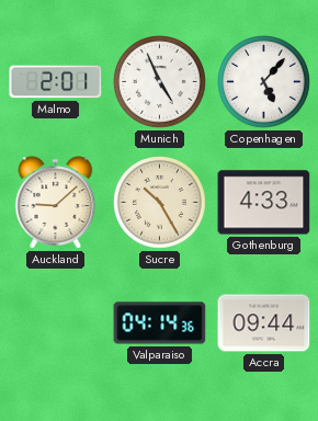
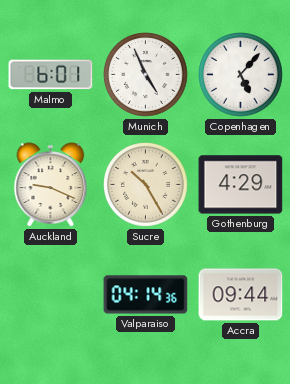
Malmo: 2:01 -> 6:01 (51, 75)
Auckland: 9:08 -> 9:19 (51, 185)
Gothenburg: 4:33 -> 4:29 (241, 185)
